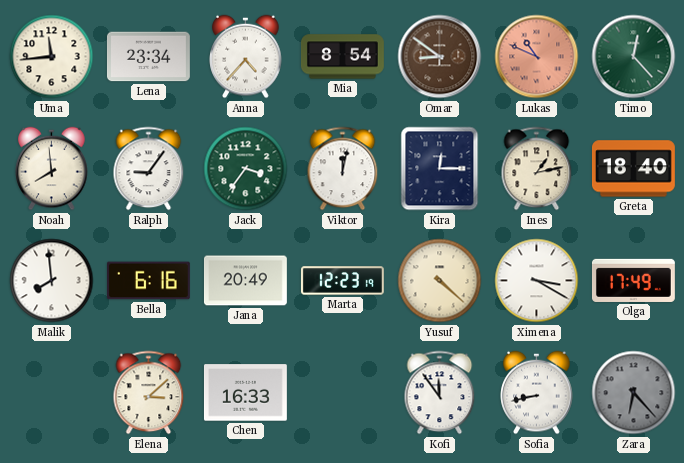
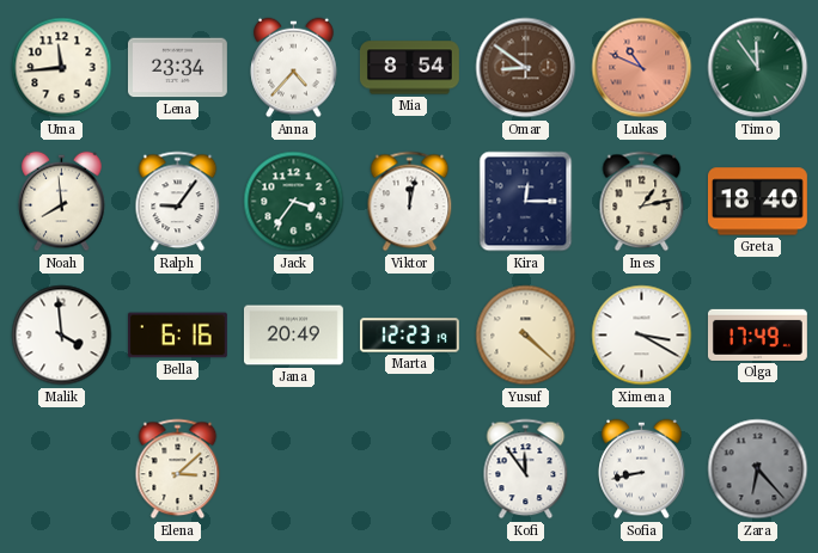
Timo: 12:23 -> 11:54 (758, 68)
Malik: 7:59 -> 3:59 (62, 336)
Chen: 16:33 -> none (245, 393)
